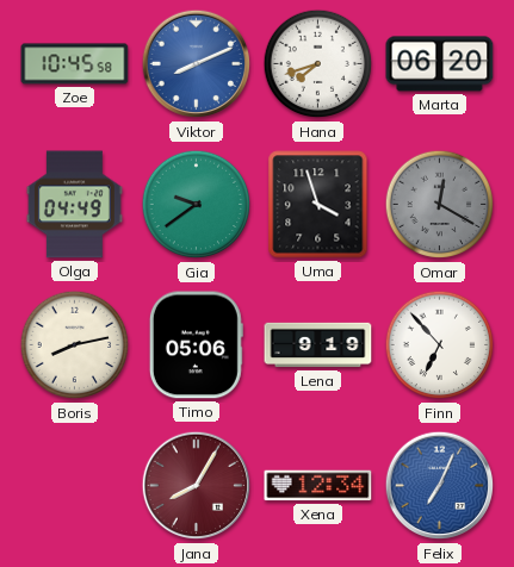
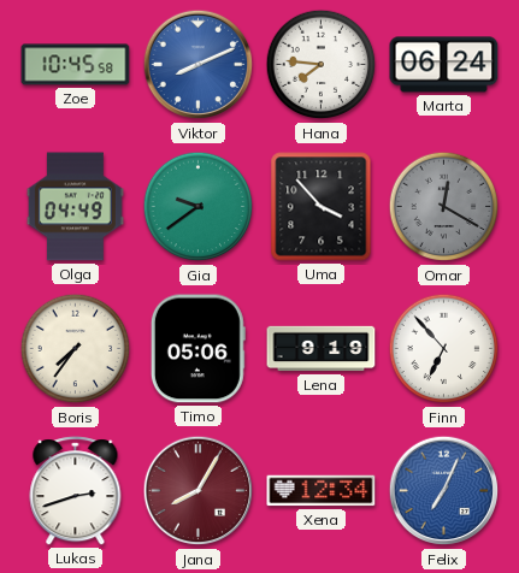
Hana: 7:42 -> 7:46 (322, 65)
Marta: 06:20 -> 06:24 (444, 65)
Uma: 3:57 -> 3:53 (322, 207)
Boris: 8:13 -> 7:36 (76, 349)
Lukas: none -> 2:42 (76, 491)
